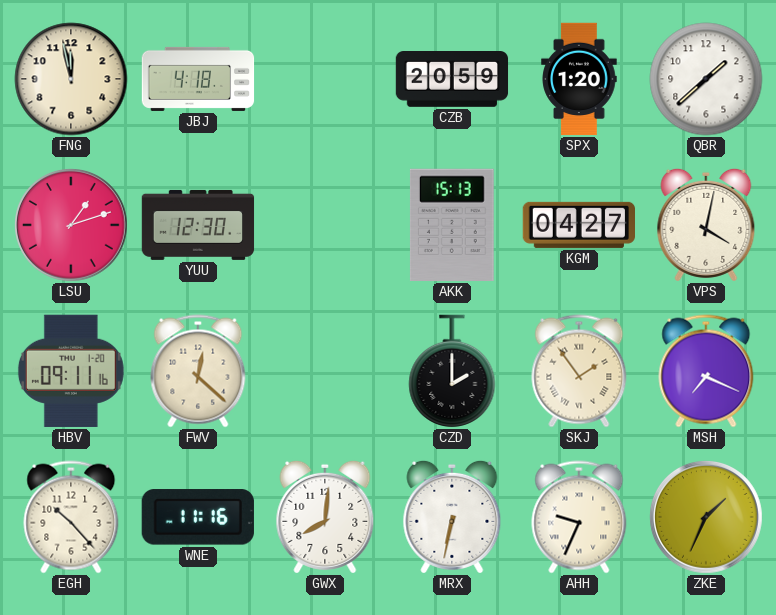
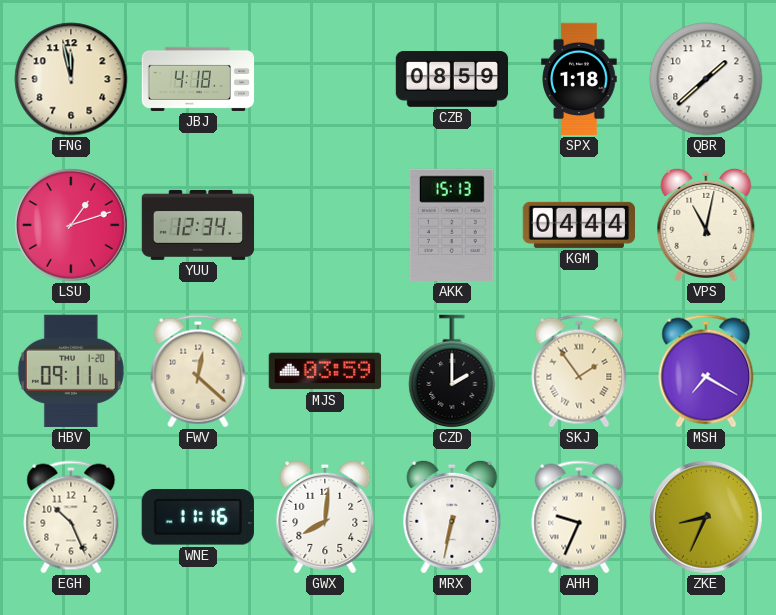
CZB: 20:59 -> 08:59 (452, 80)
SPX: 1:20 -> 1:18 (579, 79)
YUU: 12:30 -> 12:34 (198, 225)
KGM: 04:27 -> 04:44 (578, 225)
VPS: 4:02 -> 11:02 (706, 225)
MJS: none -> 03:59 (325, 371)
MSH: 7:19 -> 7:20 (706, 371)
EGH: 10:23 -> 10:26 (71, 517)
ZKE: 1:34 -> 8:34 (707, 518)
